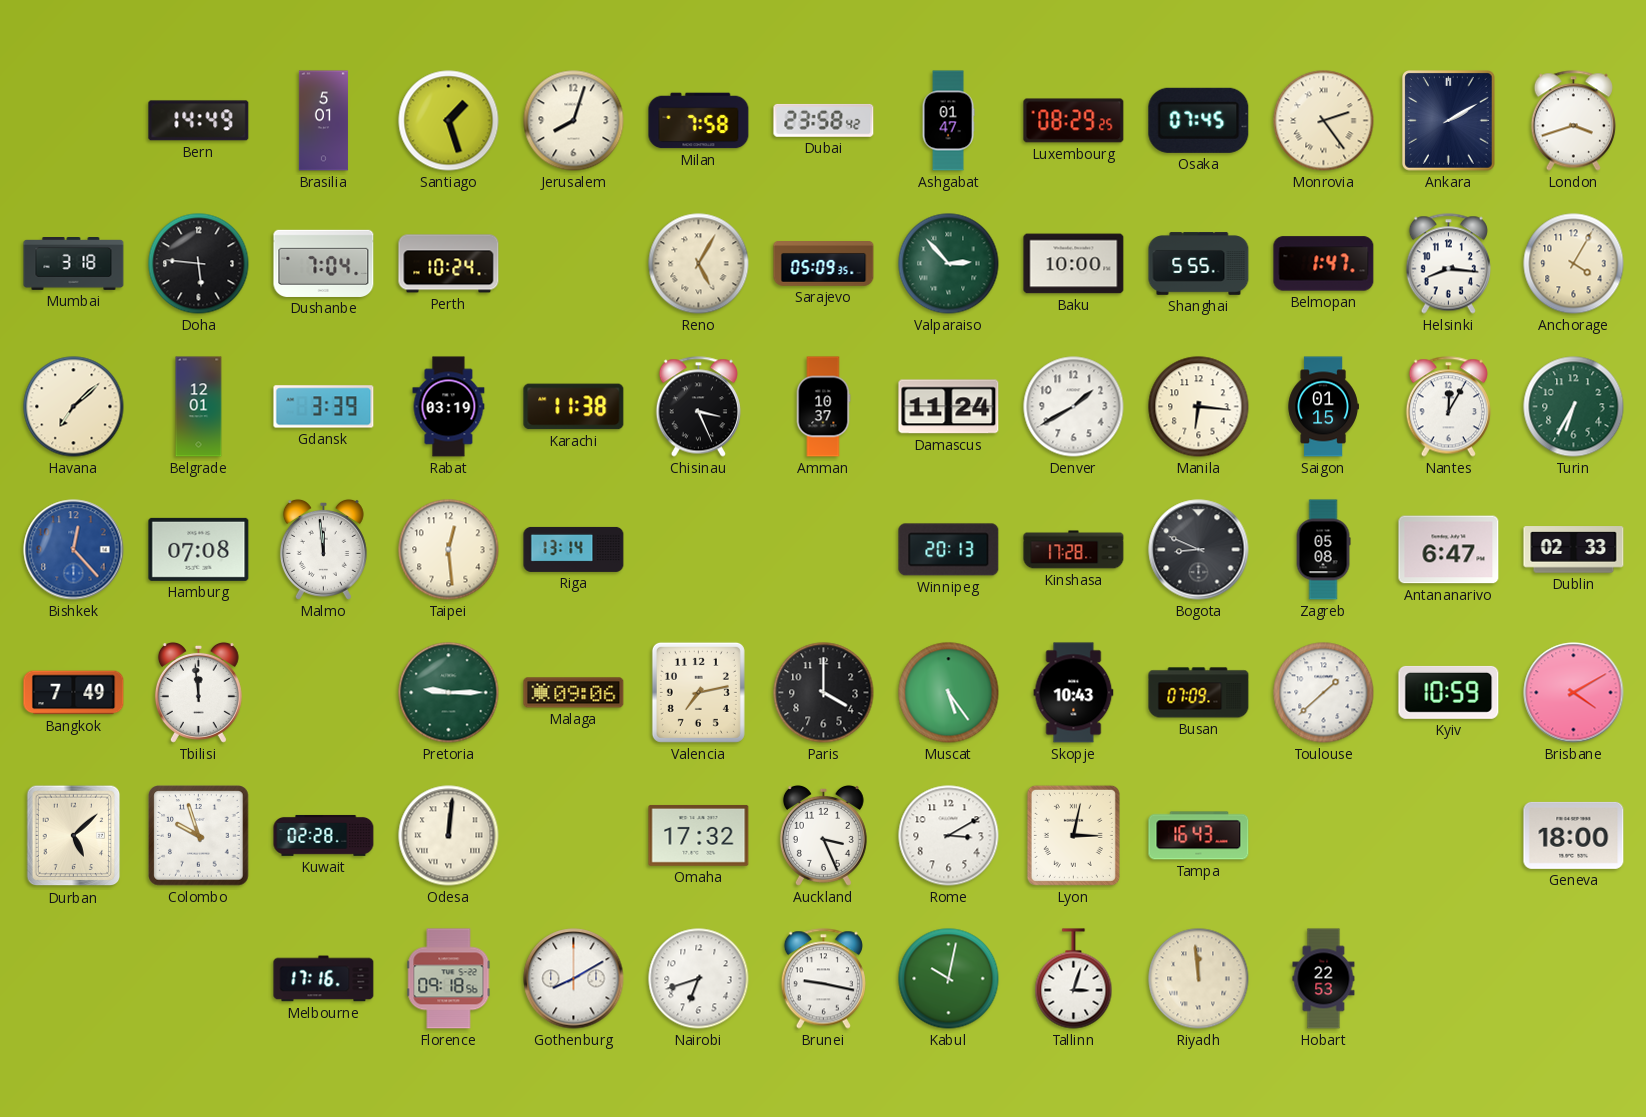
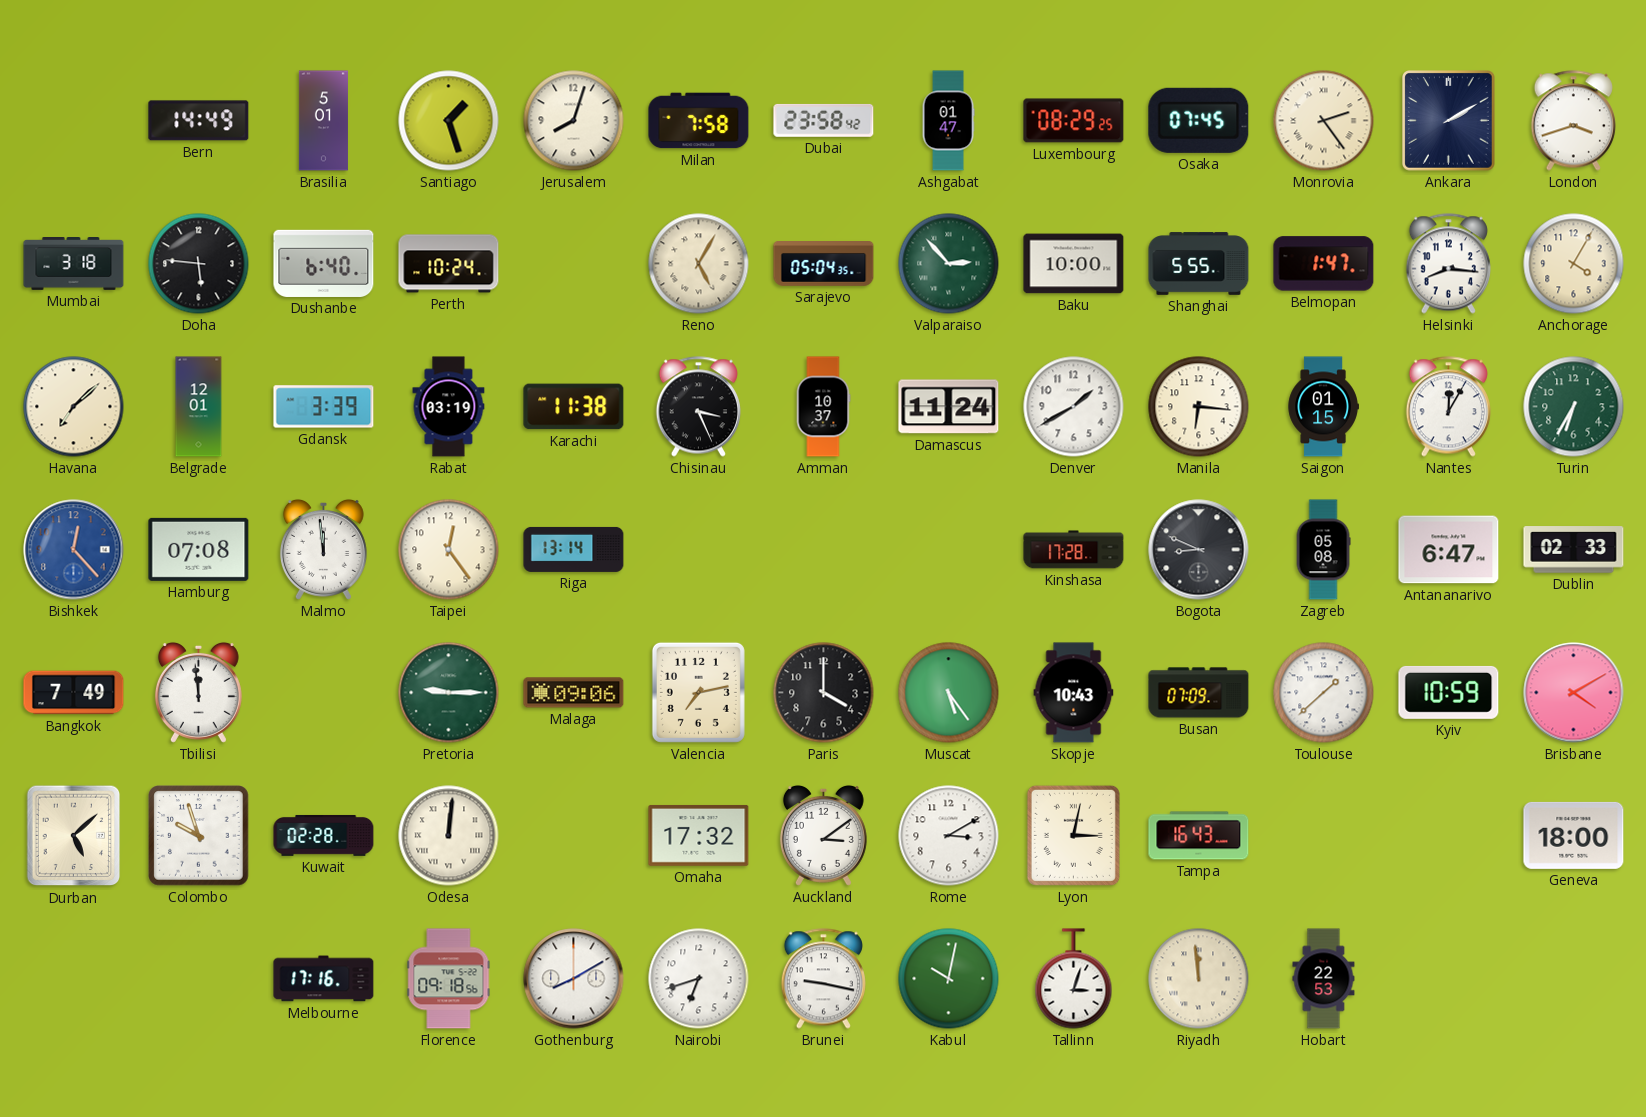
Dushanbe: 7:04 -> 6:40 (324, 263)
Sarajevo: 05:09 -> 05:04 (824, 264)
Taipei: 12:29 -> 12:24 (449, 550)
Winnipeg: 20:13 -> none (949, 550)
Auckland: 3:26 -> 3:09 (823, 835)
